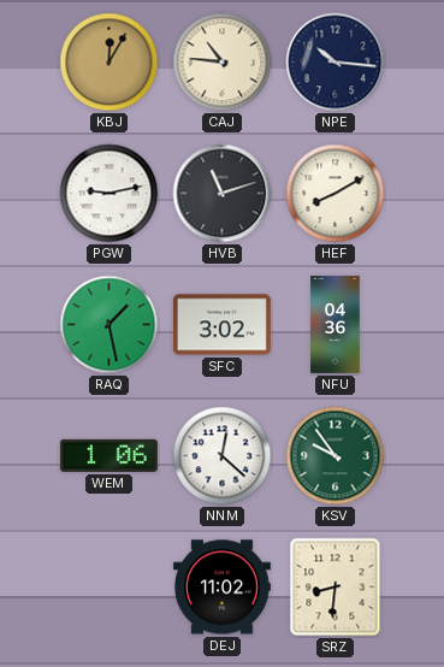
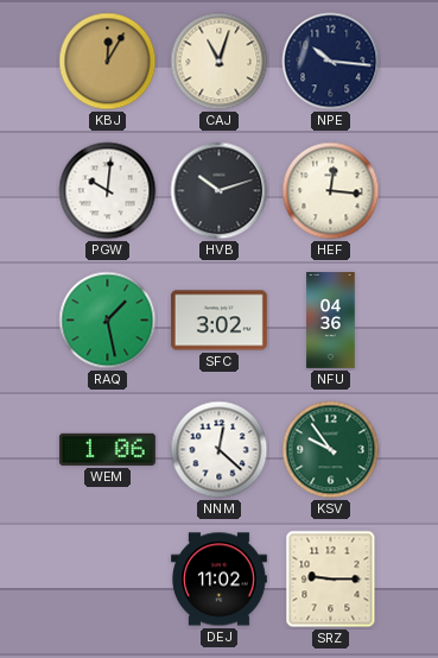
CAJ: 10:46 -> 11:03 (220, 62)
PGW: 9:13 -> 10:01 (108, 191)
HVB: 11:12 -> 10:12 (220, 191)
HEF: 8:10 -> 12:16 (331, 191)
SRZ: 8:31 -> 9:15 (331, 580)
